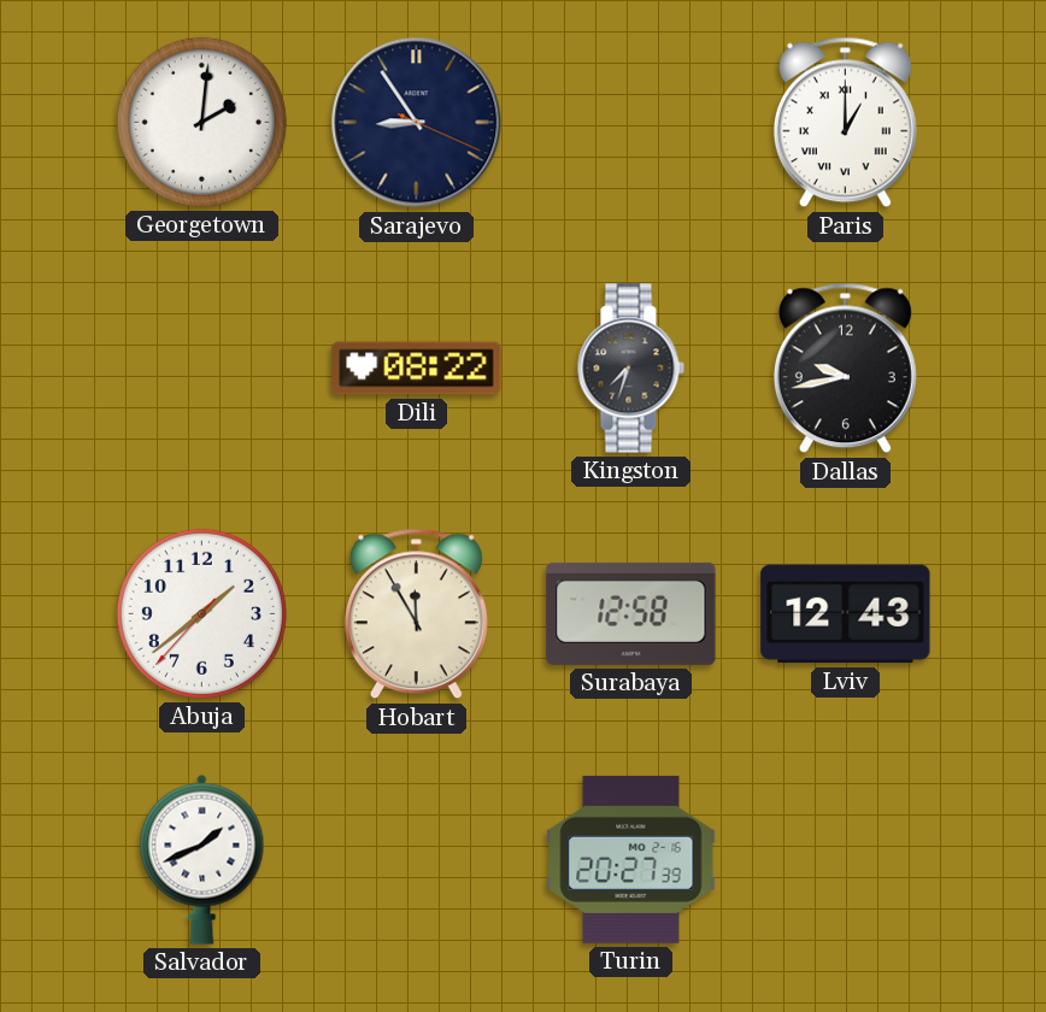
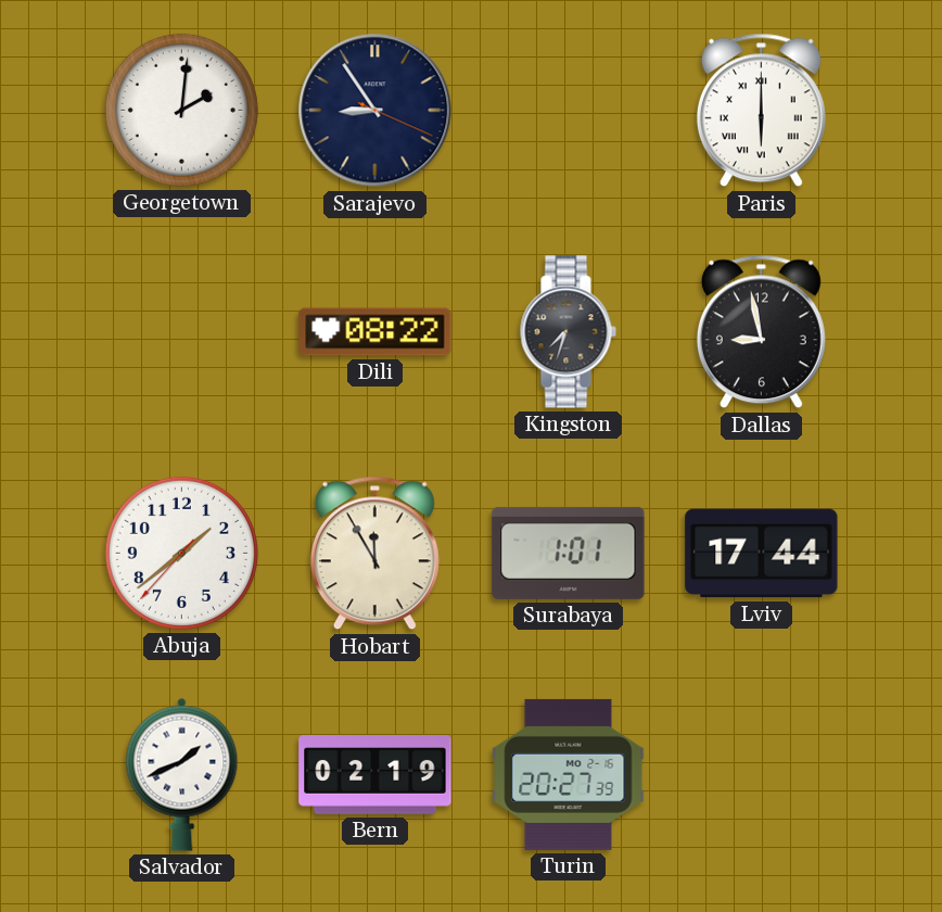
Paris: 1:00 -> 6:00 (761, 111)
Dallas: 9:43 -> 8:58 (761, 332)
Surabaya: 12:58 -> 1:01 (569, 553)
Lviv: 12:43 -> 17:44 (762, 554)
Bern: none -> 02:19 (375, 775)
